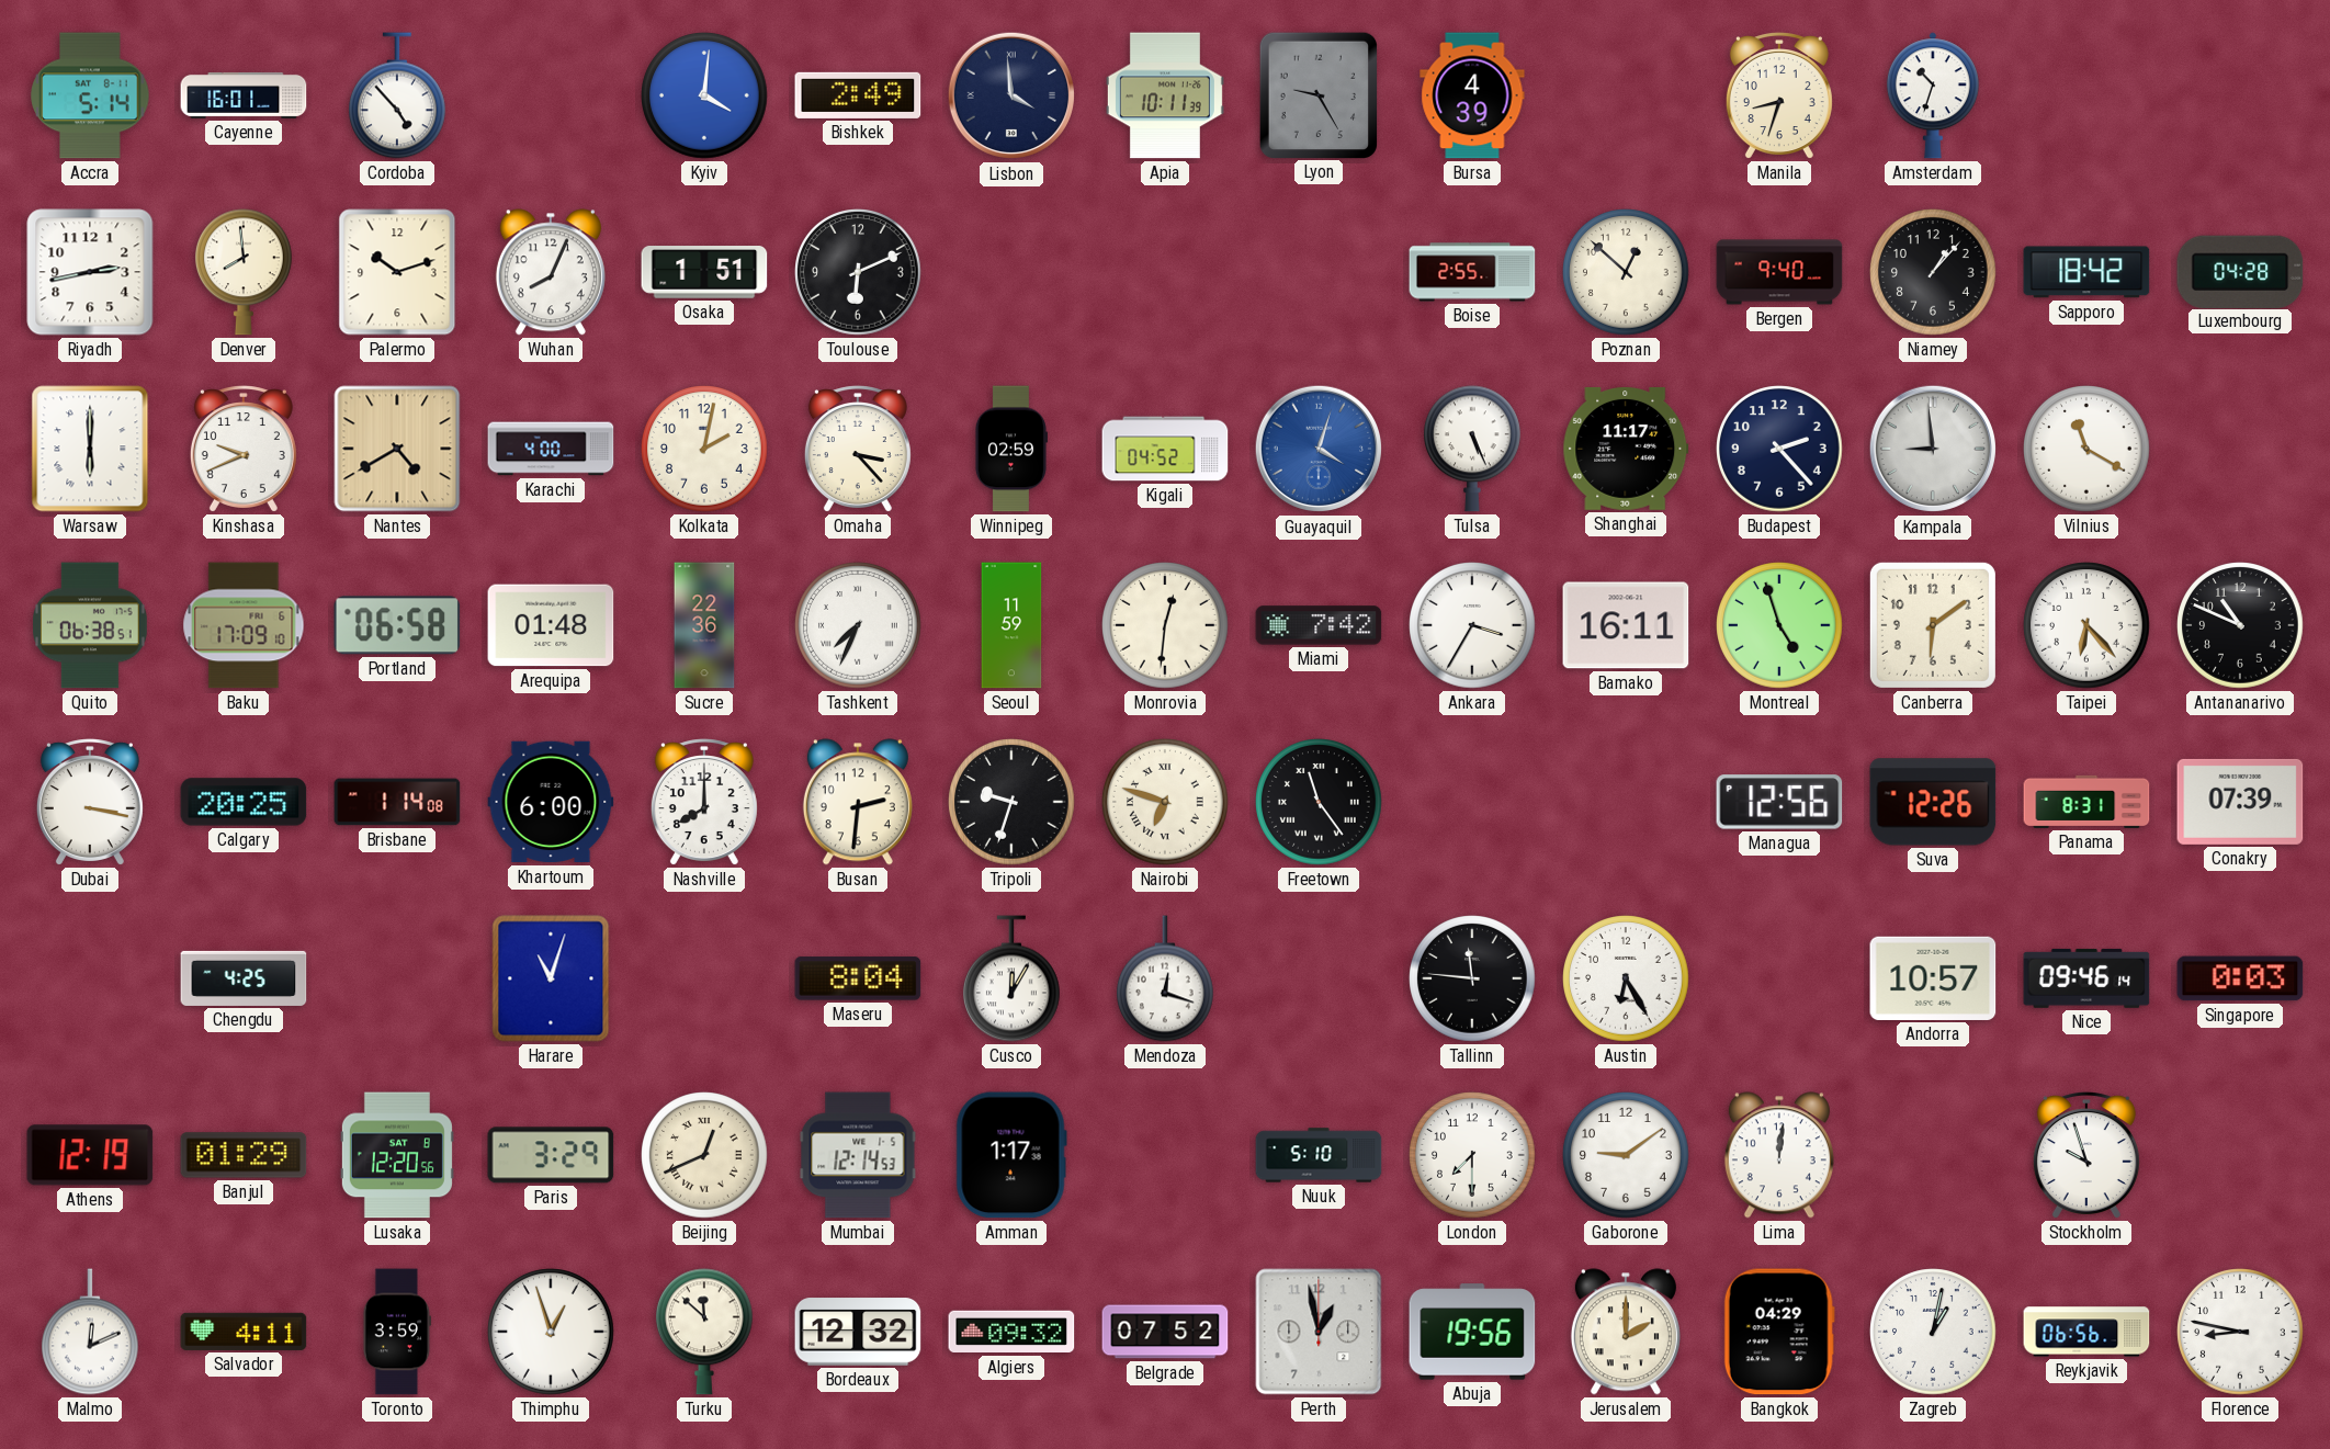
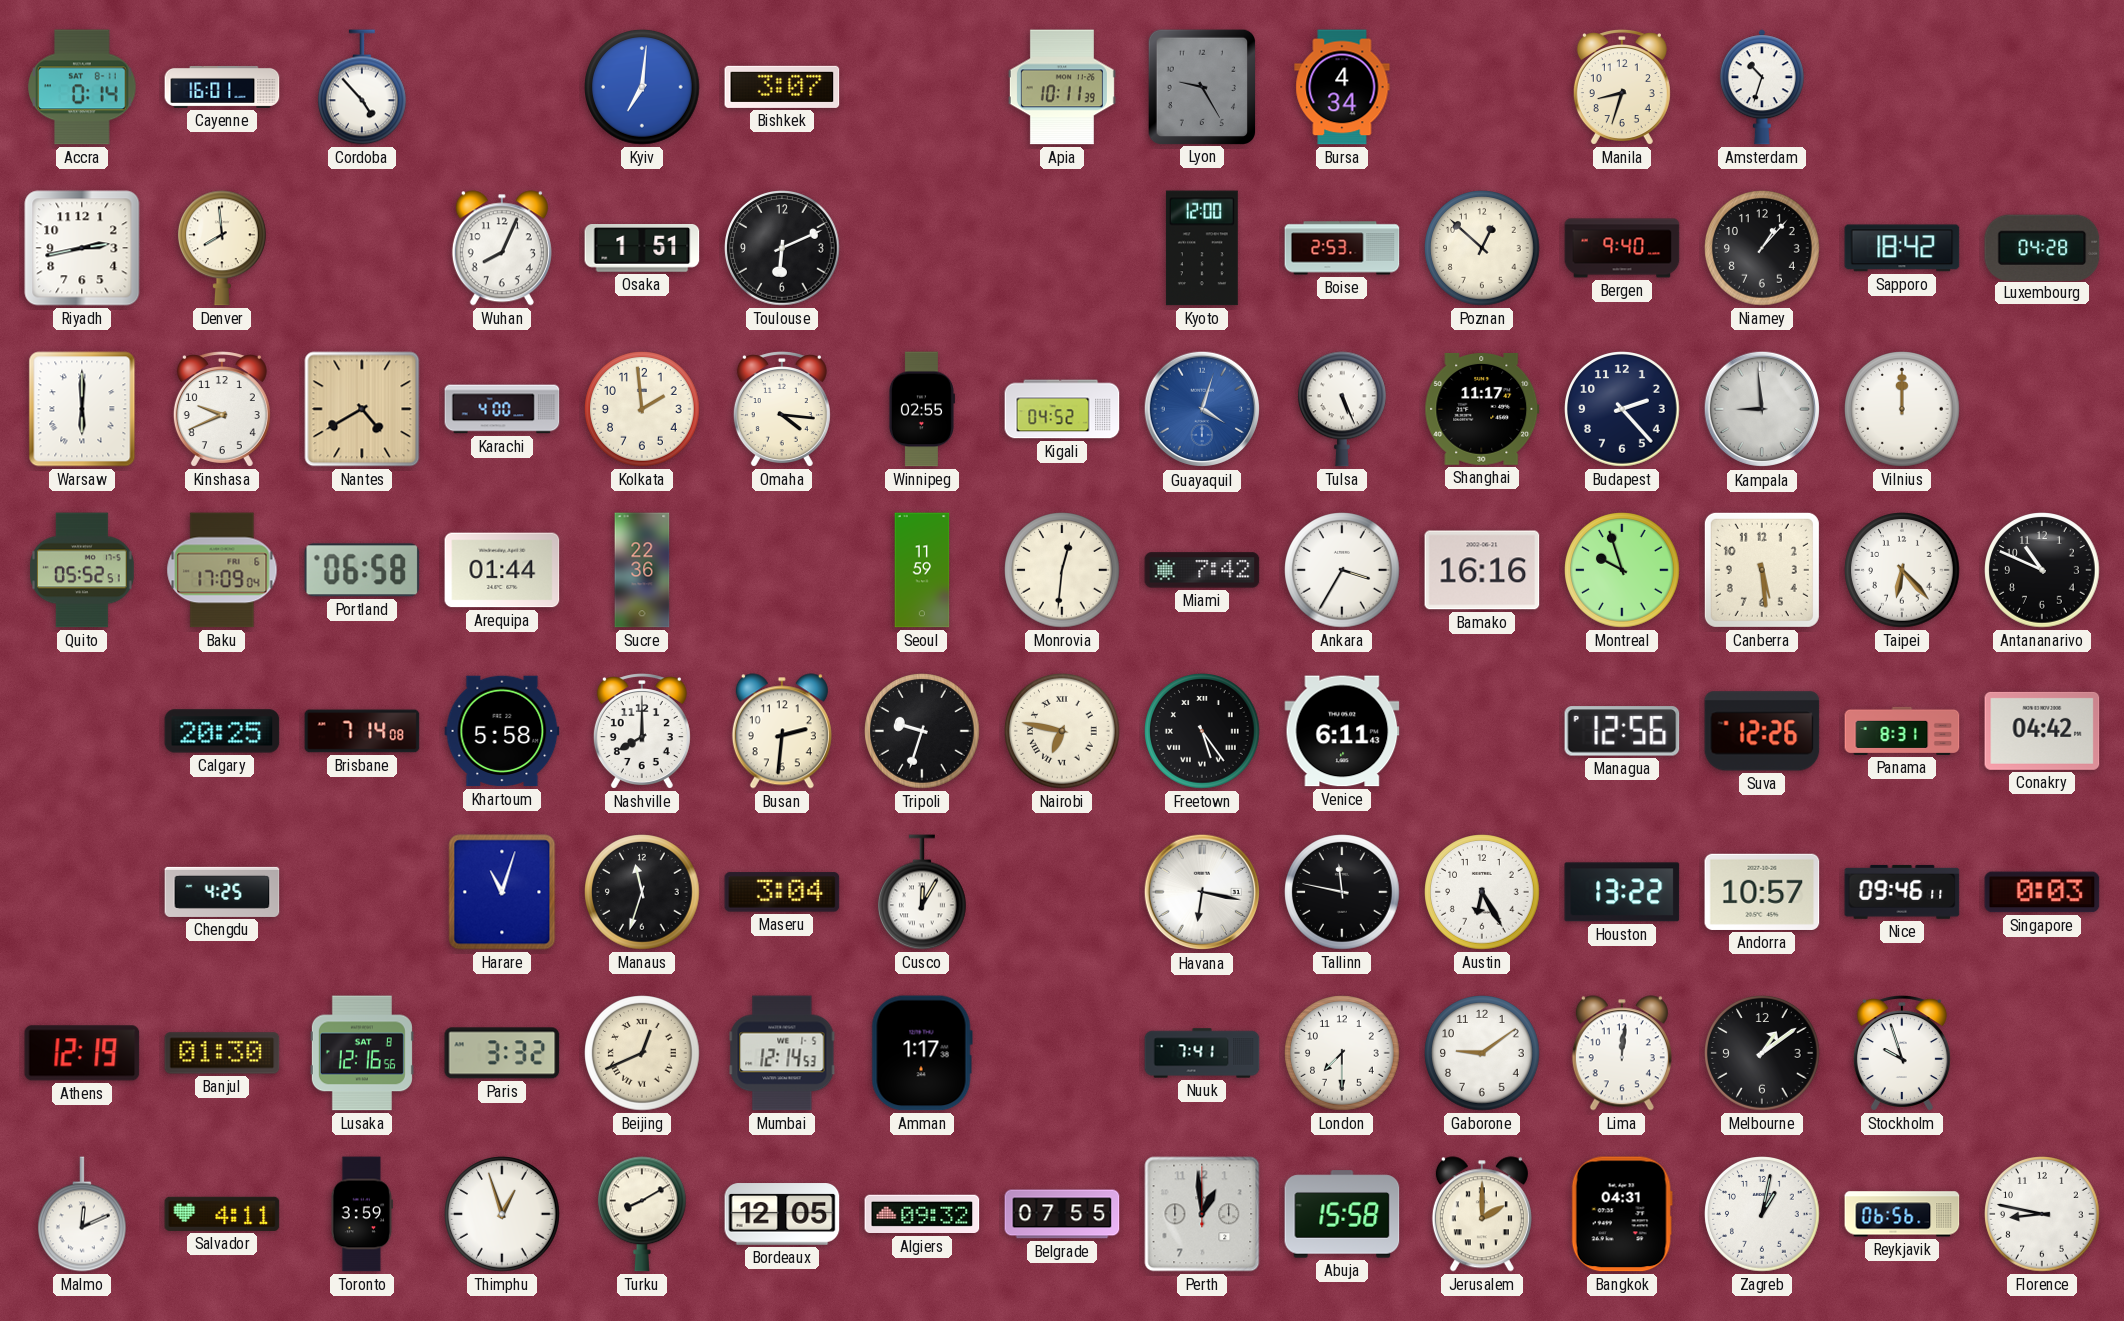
Accra: 5:14 -> 0:14 (82, 87)
Kyiv: 4:01 -> 7:01 (642, 87)
Bishkek: 2:49 -> 3:07 (782, 87)
Lisbon: 3:59 -> none (1011, 95)
Bursa: 4:39 -> 4:34 (1342, 87)
Palermo: 10:12 -> none (397, 272)
Kyoto: none -> 12:00 (1202, 248)
Boise: 2:55 -> 2:53 (1342, 248)
Kolkata: 2:02 -> 1:59 (642, 409)
Omaha: 3:23 -> 4:16 (782, 409)
Winnipeg: 02:59 -> 02:55 (921, 409)
Vilnius: 11:20 -> 12:00 (1902, 409)
Quito: 06:38 -> 05:52 (83, 570)
Baku: 17:09:10 -> 17:09:04 (222, 570)
Arequipa: 01:48 -> 01:44 (502, 570)
Tashkent: 7:34 -> none (858, 625)
Bamako: 16:11 -> 16:16 (1482, 570)
Montreal: 4:57 -> 9:57 (1622, 570)
Canberra: 6:09 -> 5:29 (1762, 570)
Dubai: 3:17 -> none (90, 802)
Brisbane: 1:14 -> 7:14 (362, 731)
Khartoum: 6:00 -> 5:58 (502, 731)
Nairobi: 6:48 -> 6:47 (1062, 731)
Freetown: 11:24 -> 5:24 (1202, 731)
Venice: none -> 6:11 (1342, 731)
Conakry: 07:39 -> 04:42 (2042, 731)
Manaus: none -> 11:33 (642, 892)
Maseru: 8:04 -> 3:04 (782, 892)
Mendoza: 12:18 -> none (1166, 978)
Havana: none -> 6:17 (1202, 892)
Tallinn: 11:46 -> 11:47 (1342, 892)
Houston: none -> 13:22 (1622, 892)
Nice: 09:46:14 -> 09:46:11 (1902, 892)
Banjul: 01:29 -> 01:30 (222, 1053)
Lusaka: 12:20 -> 12:16 (362, 1053)
Paris: 3:29 -> 3:32 (502, 1053)
Nuuk: 5:10 -> 7:41 (1202, 1053)
Melbourne: none -> 1:09 (1762, 1053)
Turku: 11:52 -> 8:10 (643, 1214)
Bordeaux: 12:32 -> 12:05 (782, 1214)
Belgrade: 07:52 -> 07:55 (1062, 1214)
Perth: 12:58 -> 12:59 (1202, 1214)
Abuja: 19:56 -> 15:58 (1342, 1214)
Bangkok: 04:29 -> 04:31 (1622, 1214)
